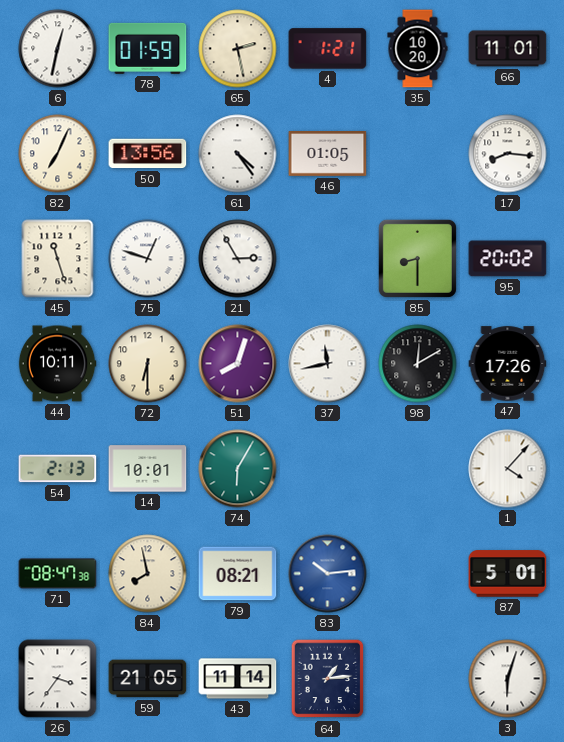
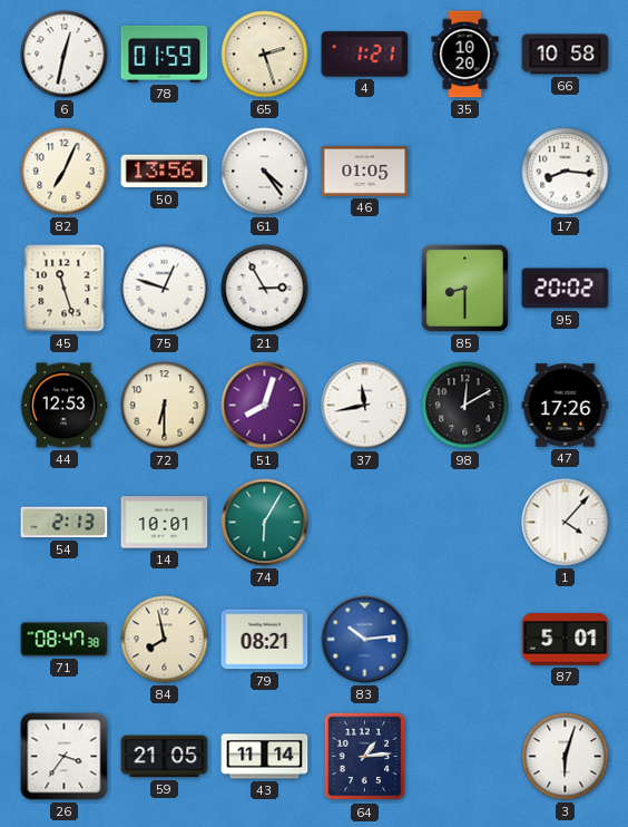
65: 2:28 -> 2:27 (265, 55)
66: 11:01 -> 10:58 (566, 55)
44: 10:11 -> 12:53 (63, 406)
